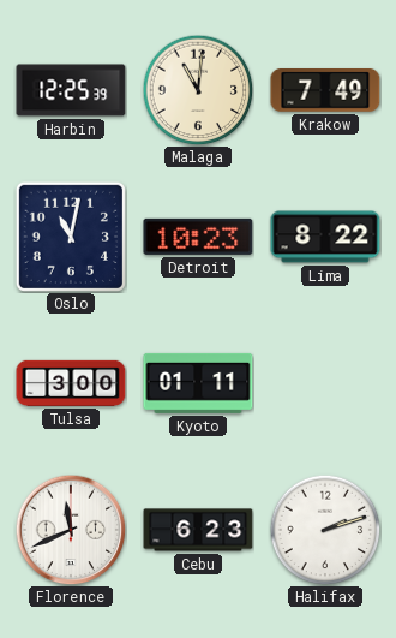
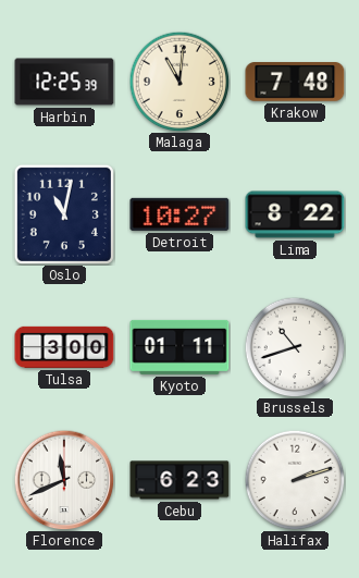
Krakow: 7:49 -> 7:48 (295, 83)
Detroit: 10:23 -> 10:27 (179, 214)
Brussels: none -> 10:42 (295, 347)
